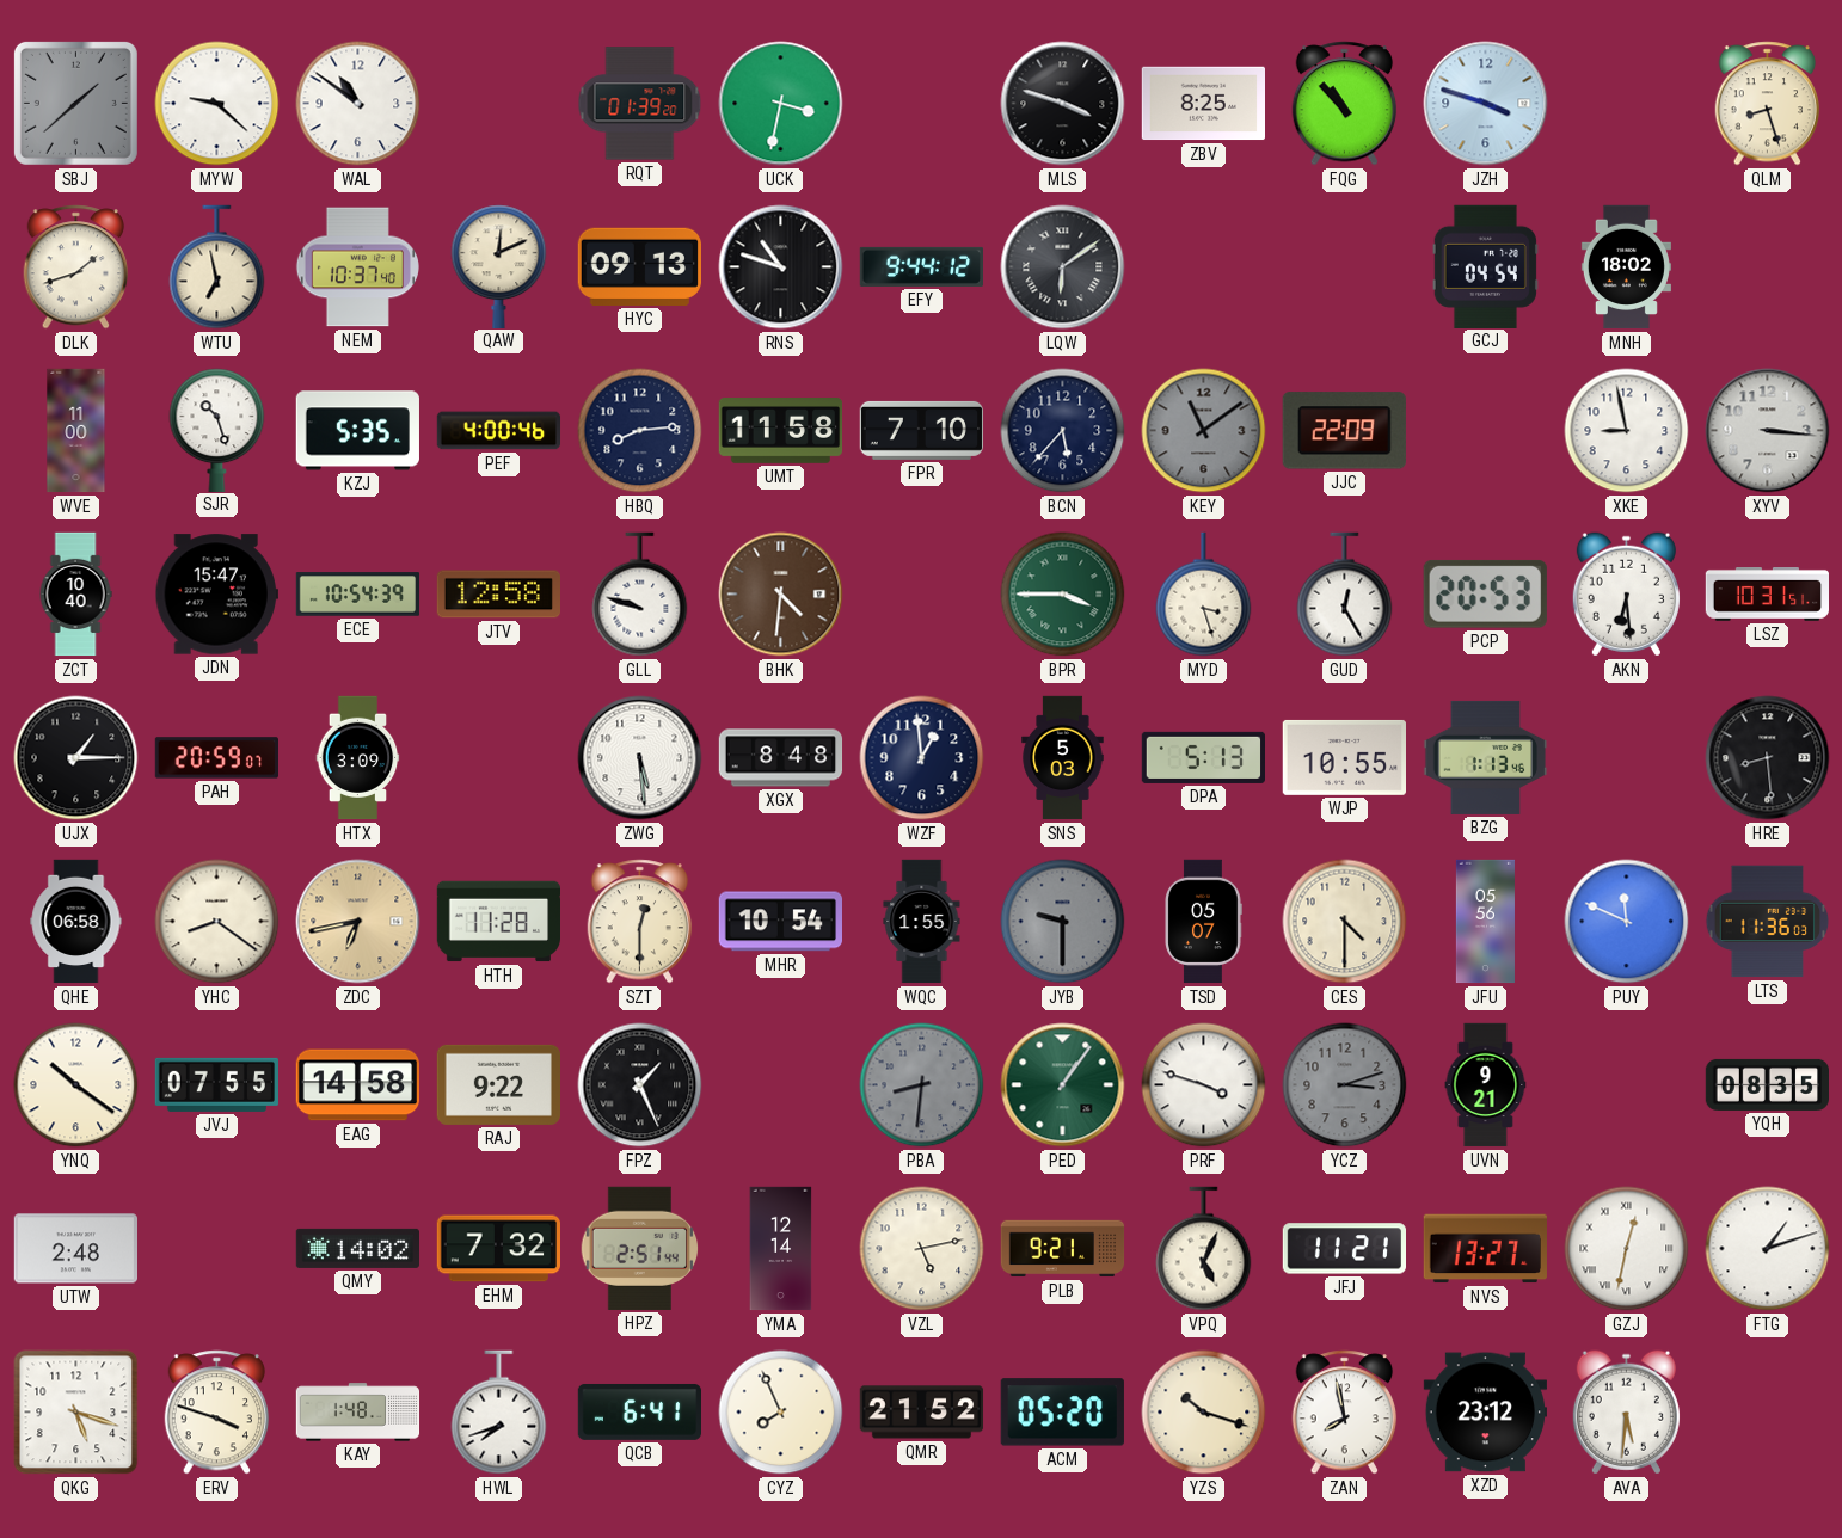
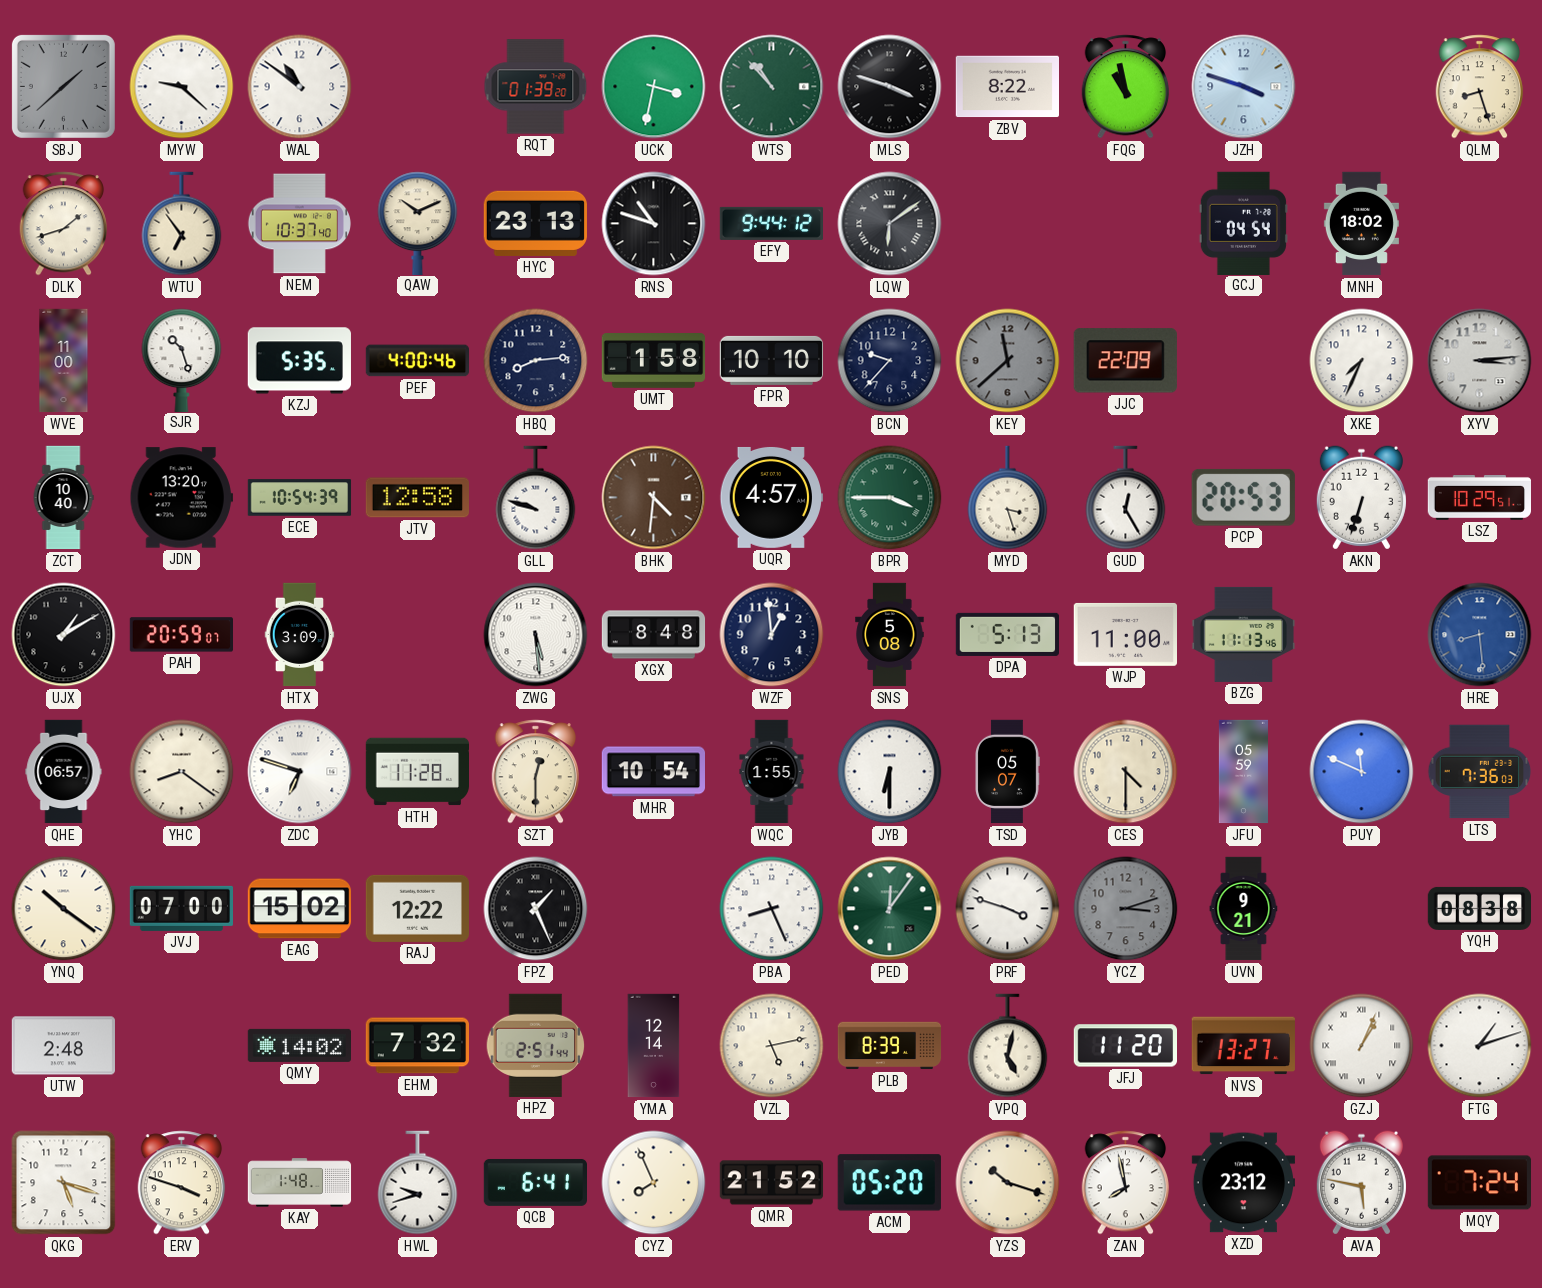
WTS: none -> 10:53 (772, 87)
ZBV: 8:25 -> 8:22 (1007, 87)
FQG: 10:53 -> 10:58 (1126, 87)
WTU: 6:58 -> 6:54 (182, 224)
QAW: 12:11 -> 10:11 (418, 223)
HYC: 09:13 -> 23:13 (535, 223)
UMT: 11:58 -> 1:58 (654, 361)
FPR: 7:10 -> 10:10 (771, 360)
BCN: 5:37 -> 9:37 (890, 361)
KEY: 11:09 -> 11:38 (1008, 361)
XKE: 8:58 -> 7:34 (1362, 361)
XYV: 3:16 -> 3:14 (1480, 361)
JDN: 15:47 -> 13:20 (181, 498)
UQR: none -> 4:57 (771, 497)
AKN: 6:29 -> 6:33 (1361, 498)
LSZ: 10:31 -> 10:29 (1479, 498)
UJX: 1:15 -> 1:10 (64, 635)
SNS: 5:03 -> 5:08 (890, 635)
WJP: 10:55 -> 11:00 (1125, 634)
BZG: 1:13 -> 11:13 (1244, 634)
HRE dial: black -> blue (1480, 635)
QHE: 06:58 -> 06:57 (64, 772)
ZDC: 6:43 -> 6:48 (300, 772)
ZDC dial: champagne -> white (300, 772)
JYB: 9:30 -> 6:30 (890, 772)
JYB dial: grey -> white (890, 772)
JFU: 05:56 -> 05:59 (1243, 772)
LTS: 11:36 -> 7:36 (1480, 772)
JVJ: 07:55 -> 07:00 (181, 908)
EAG: 14:58 -> 15:02 (300, 909)
RAJ: 9:22 -> 12:22 (417, 908)
PBA: 8:31 -> 8:26 (772, 909)
PBA dial: grey -> white (772, 909)
PED: 1:06 -> 12:06 (890, 909)
YQH: 08:35 -> 08:38 (1479, 908)
PLB: 9:21 -> 8:39 (890, 1046)
VPQ: 5:04 -> 5:02 (1008, 1046)
JFJ: 11:21 -> 11:20 (1125, 1046)
GZJ: 12:32 -> 1:04 (1362, 1046)
HWL: 7:42 -> 9:42 (418, 1183)
AVA: 5:31 -> 5:47 (1361, 1183)
MQY: none -> 7:24 (1479, 1183)
